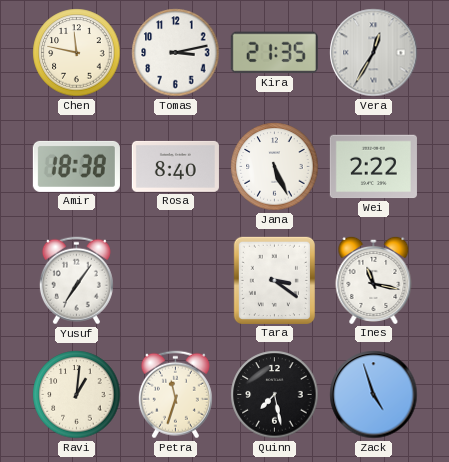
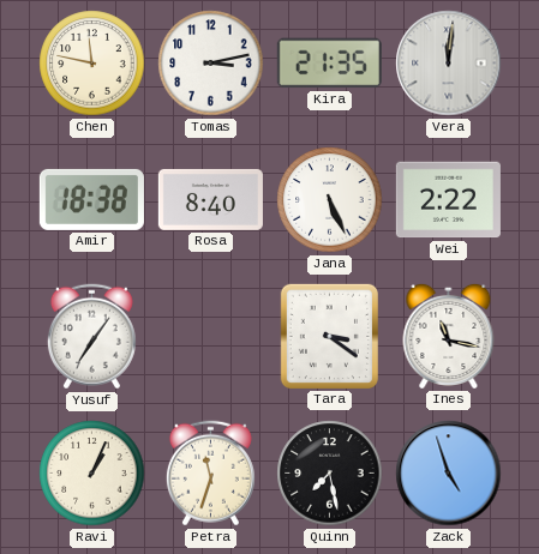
Vera: 12:35 -> 12:01 (449, 64)
Ravi: 1:01 -> 1:04 (92, 474)
